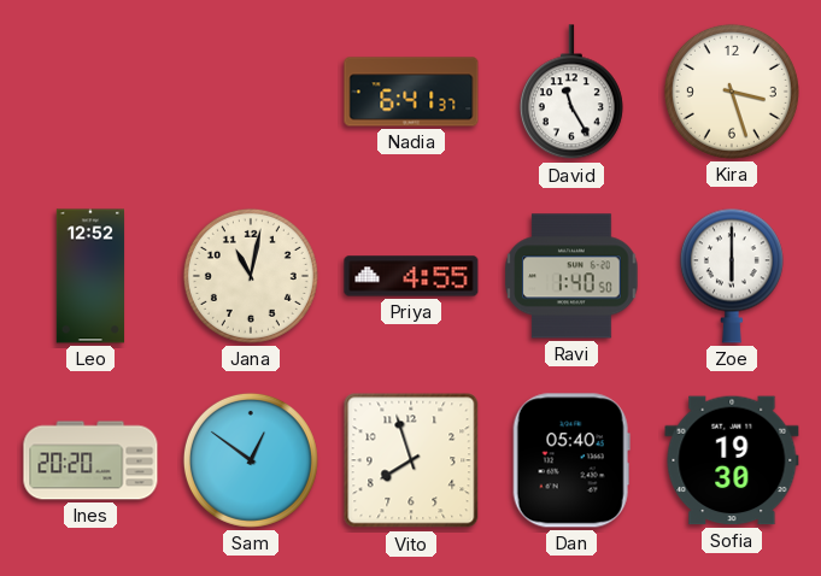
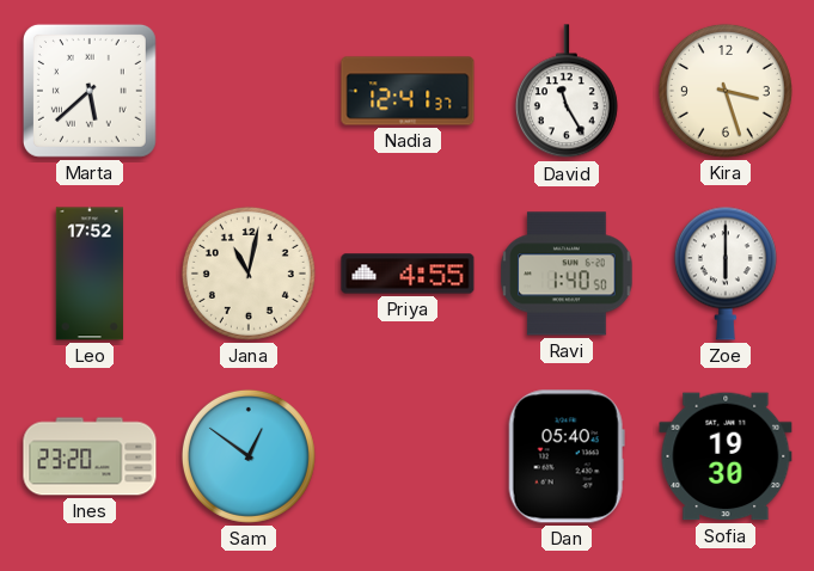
Marta: none -> 5:38 (90, 91)
Nadia: 6:41 -> 12:41 (408, 91)
Leo: 12:52 -> 17:52 (88, 274)
Ines: 20:20 -> 23:20 (90, 456)
Vito: 7:57 -> none (411, 460)
